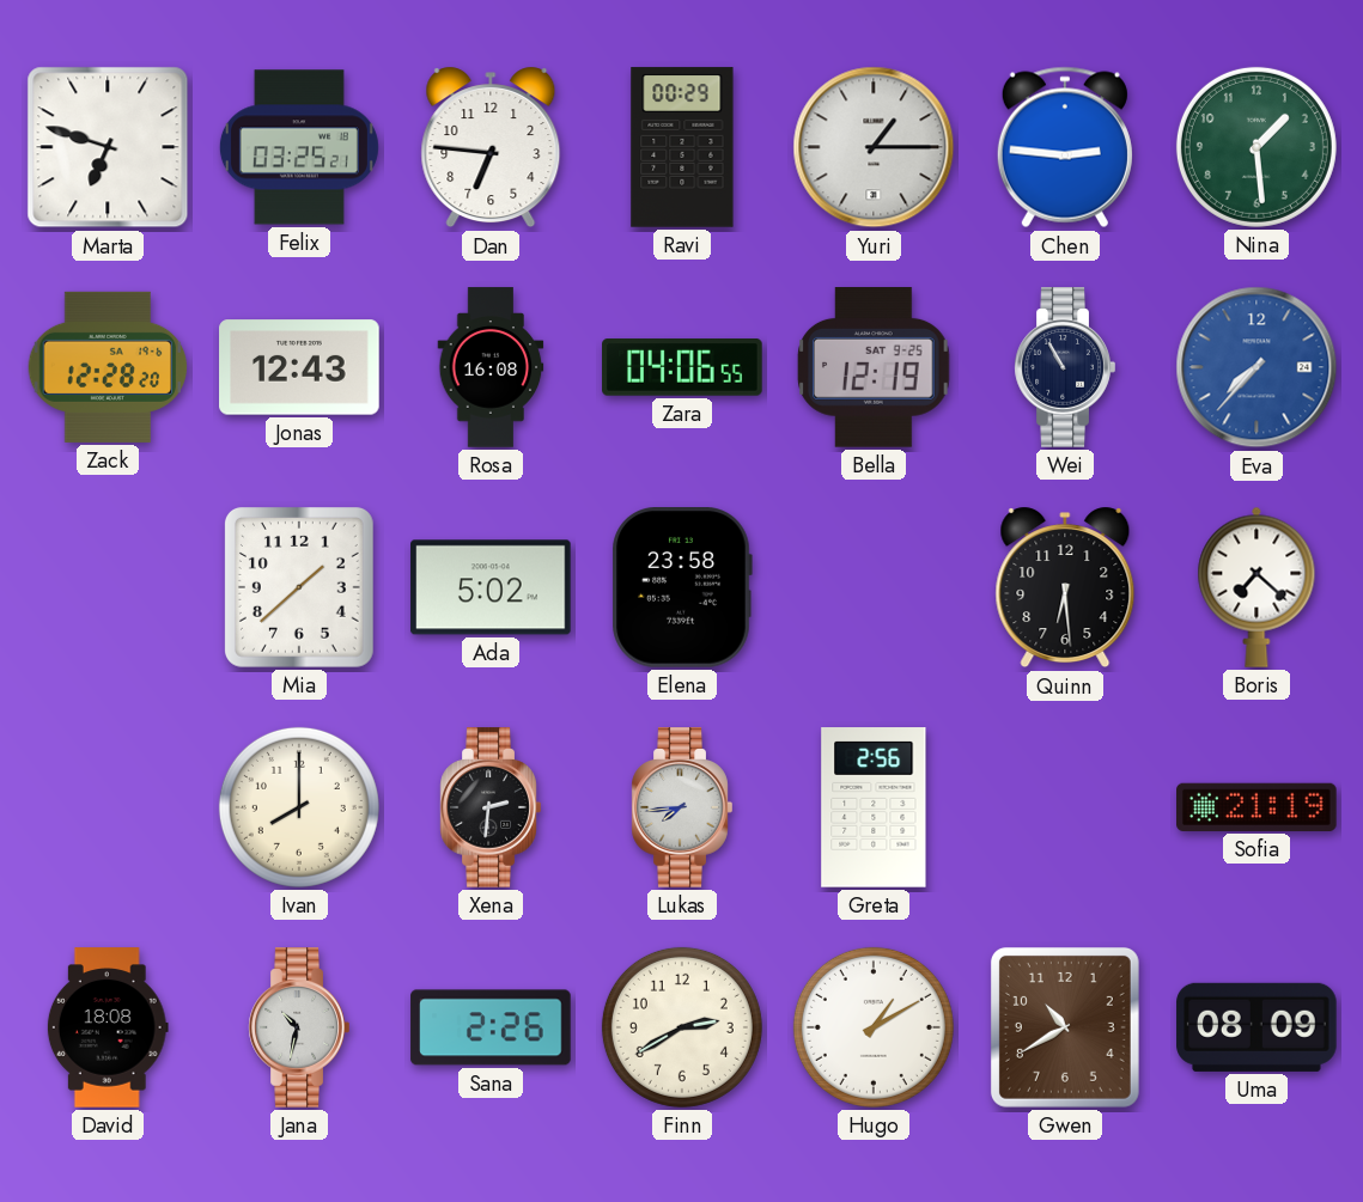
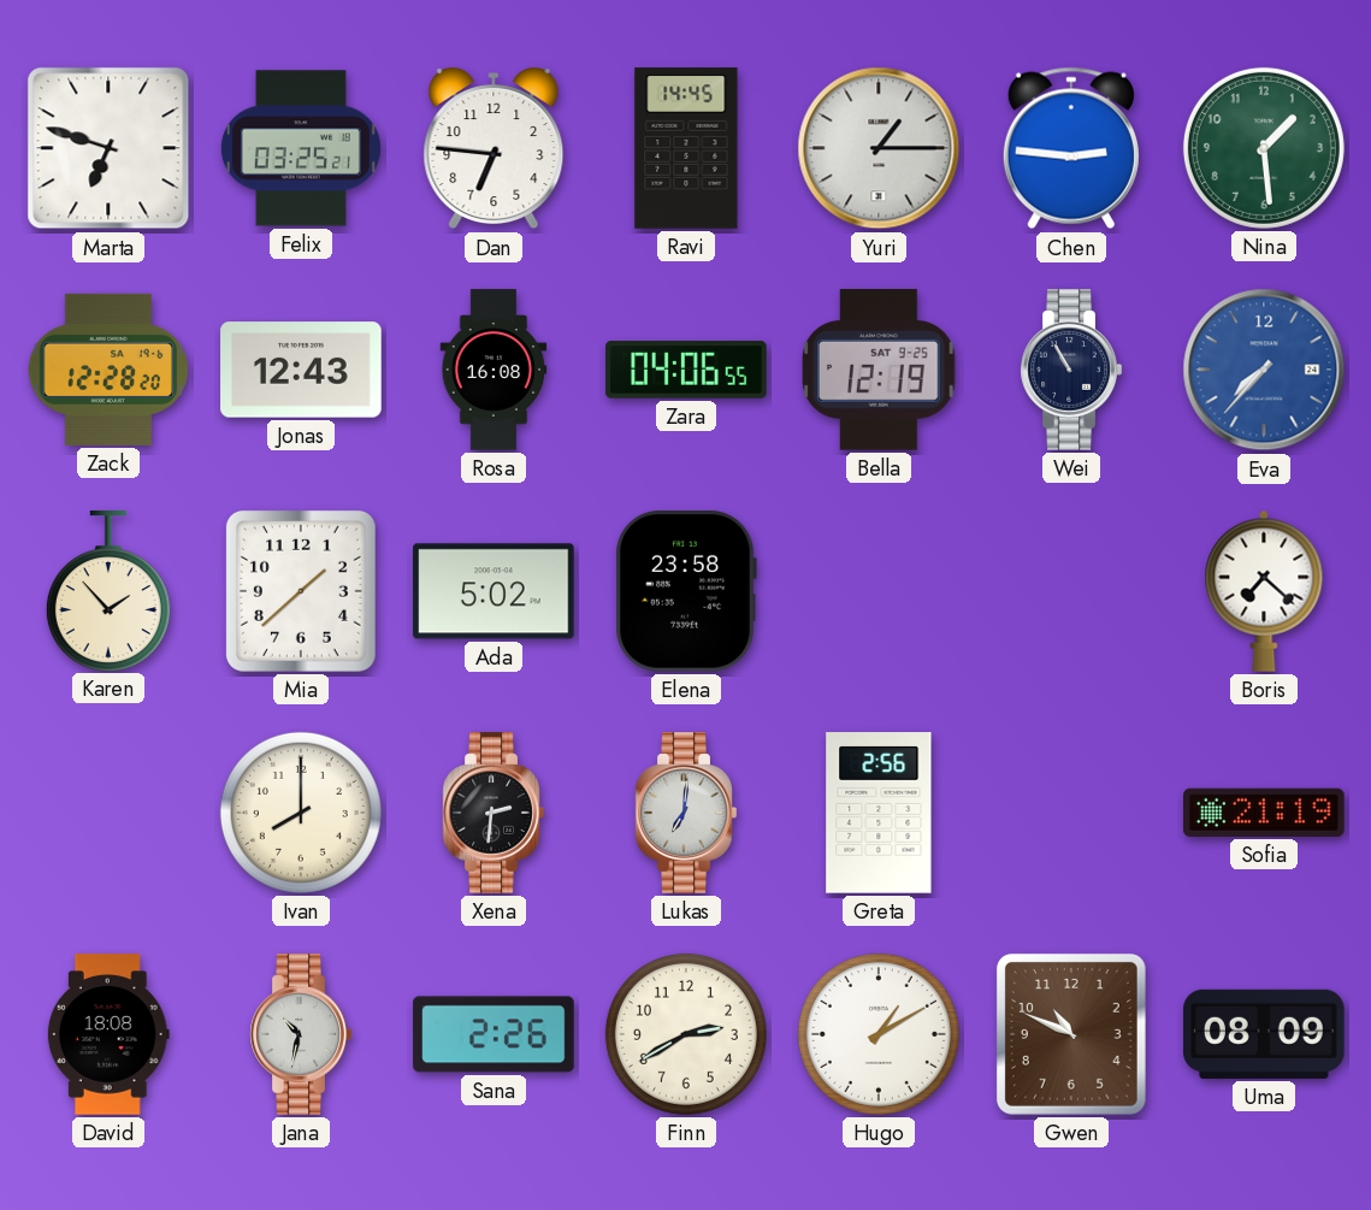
Ravi: 00:29 -> 14:45 (686, 148)
Karen: none -> 1:53 (108, 591)
Quinn: 6:29 -> none (1065, 587)
Lukas: 7:44 -> 7:01 (686, 813)
Gwen: 10:40 -> 10:49 (1071, 1034)
